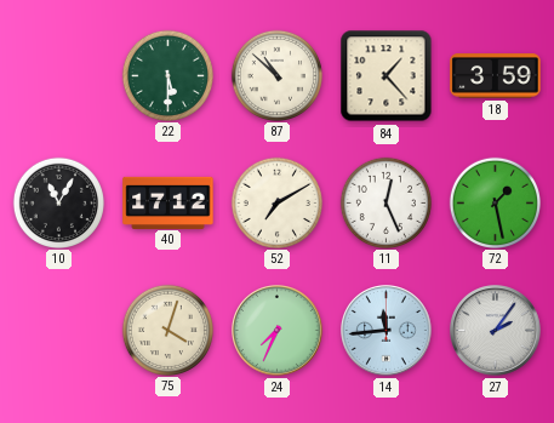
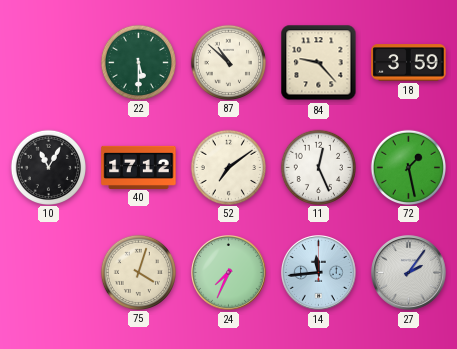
84: 1:23 -> 9:23 (319, 63)
52: 7:10 -> 7:09 (228, 167)
